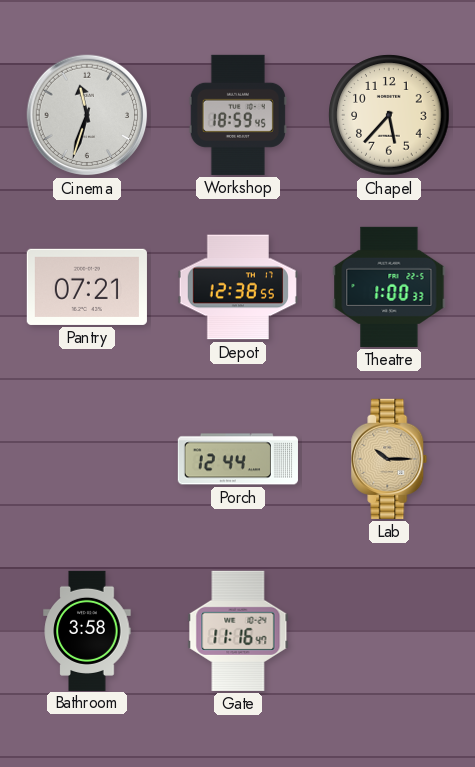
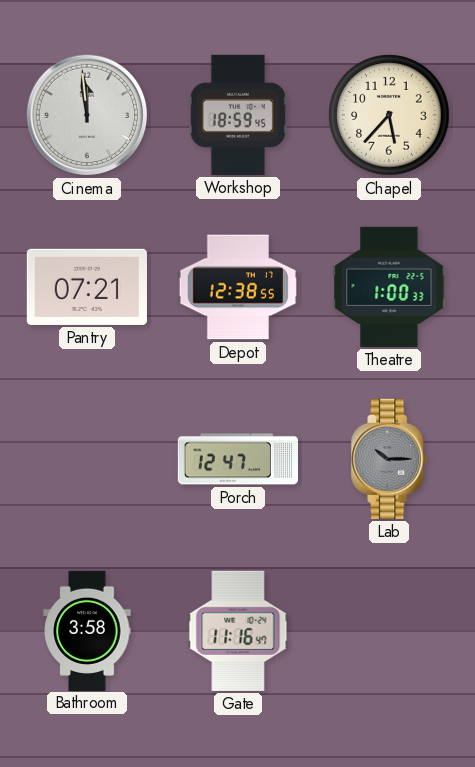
Cinema: 11:33 -> 11:59 (87, 115)
Porch: 12:44 -> 12:47 (238, 459)
Lab dial: champagne -> grey (389, 459)
